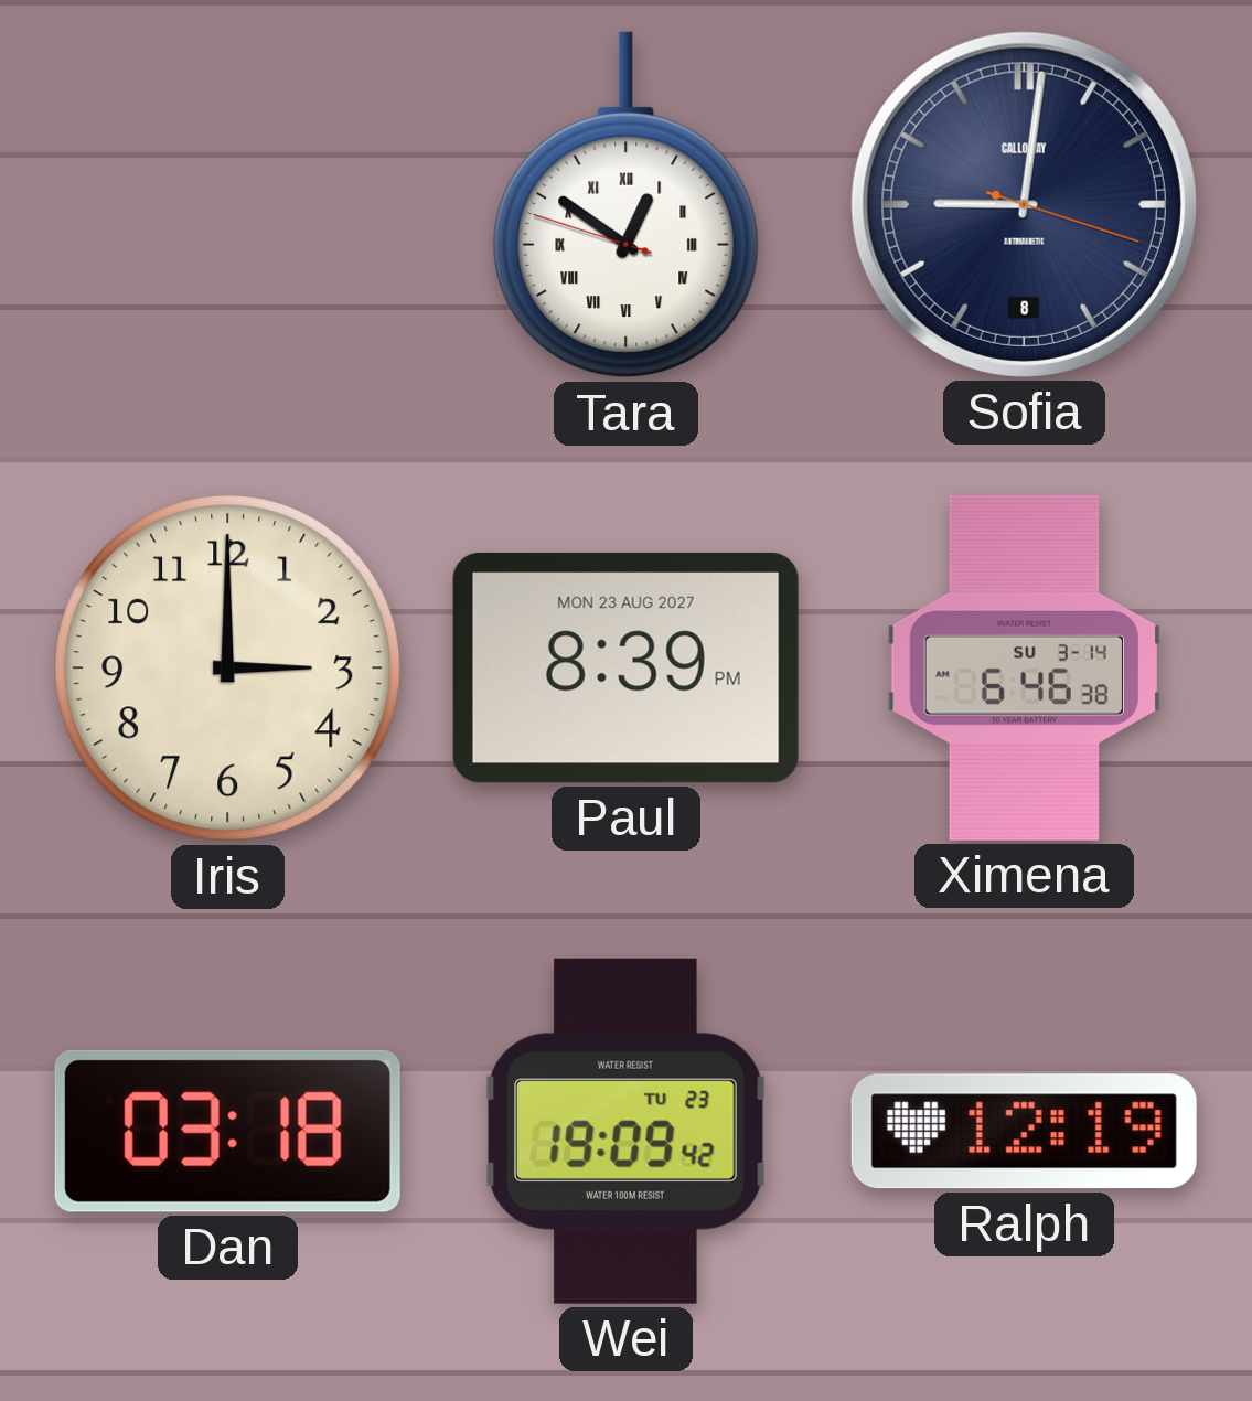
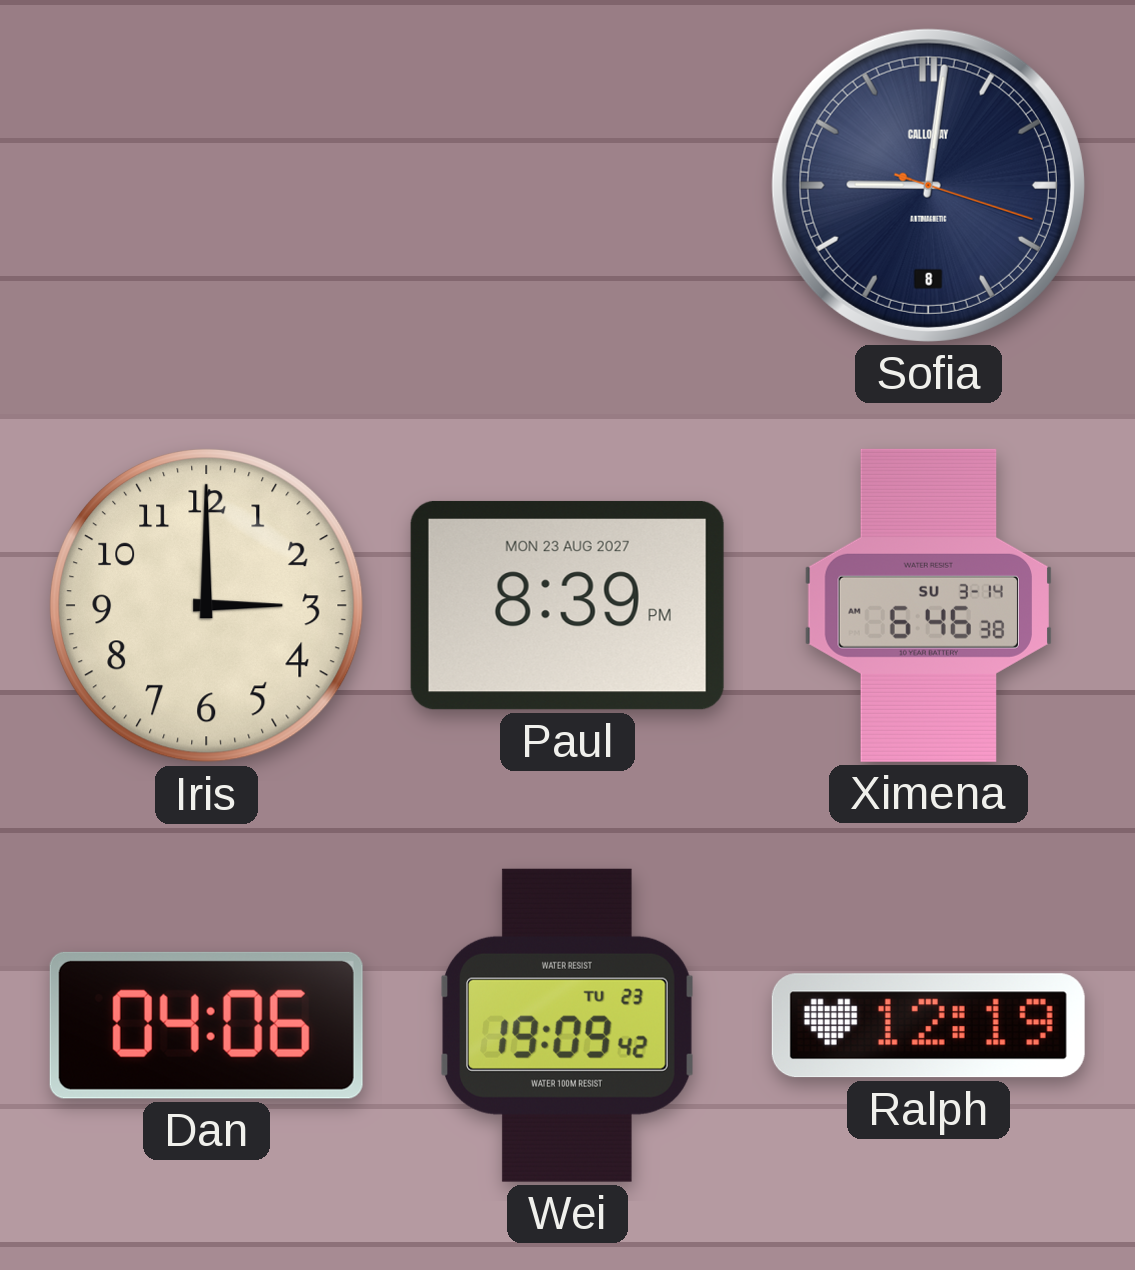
Tara: 12:50 -> none (627, 205)
Dan: 03:18 -> 04:06 (206, 1025)
